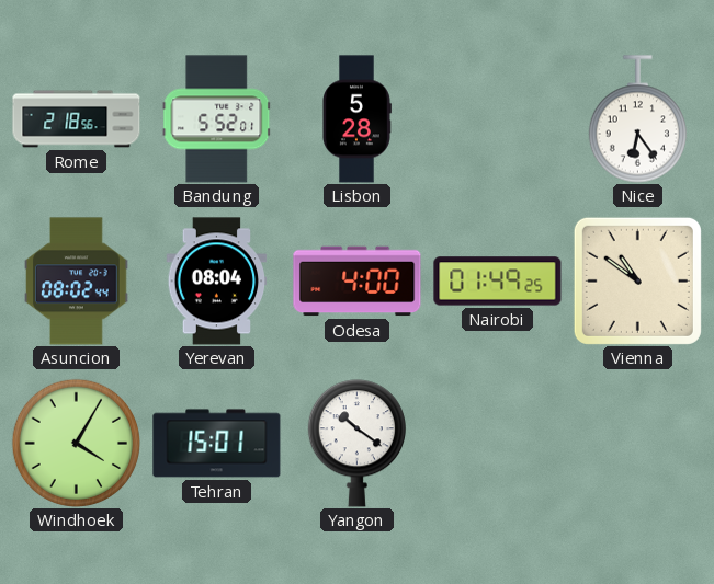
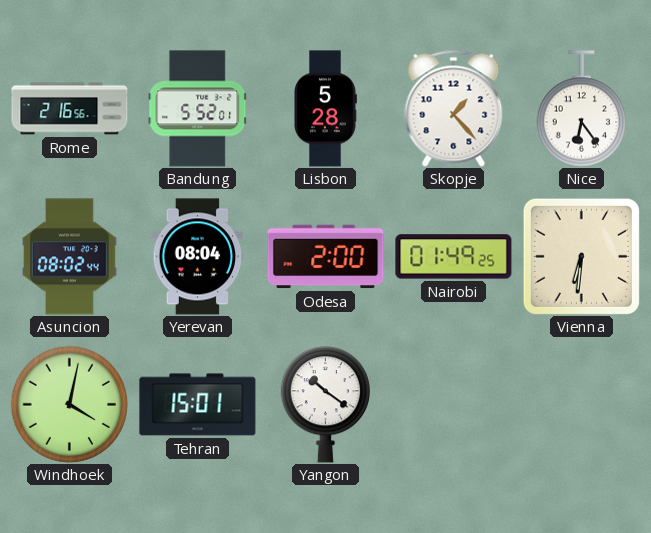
Rome: 2:18 -> 2:16 (70, 109)
Skopje: none -> 1:23 (454, 108)
Odesa: 4:00 -> 2:00 (326, 257)
Vienna: 10:51 -> 6:31 (581, 256)
Windhoek: 4:05 -> 4:02 (69, 404)
